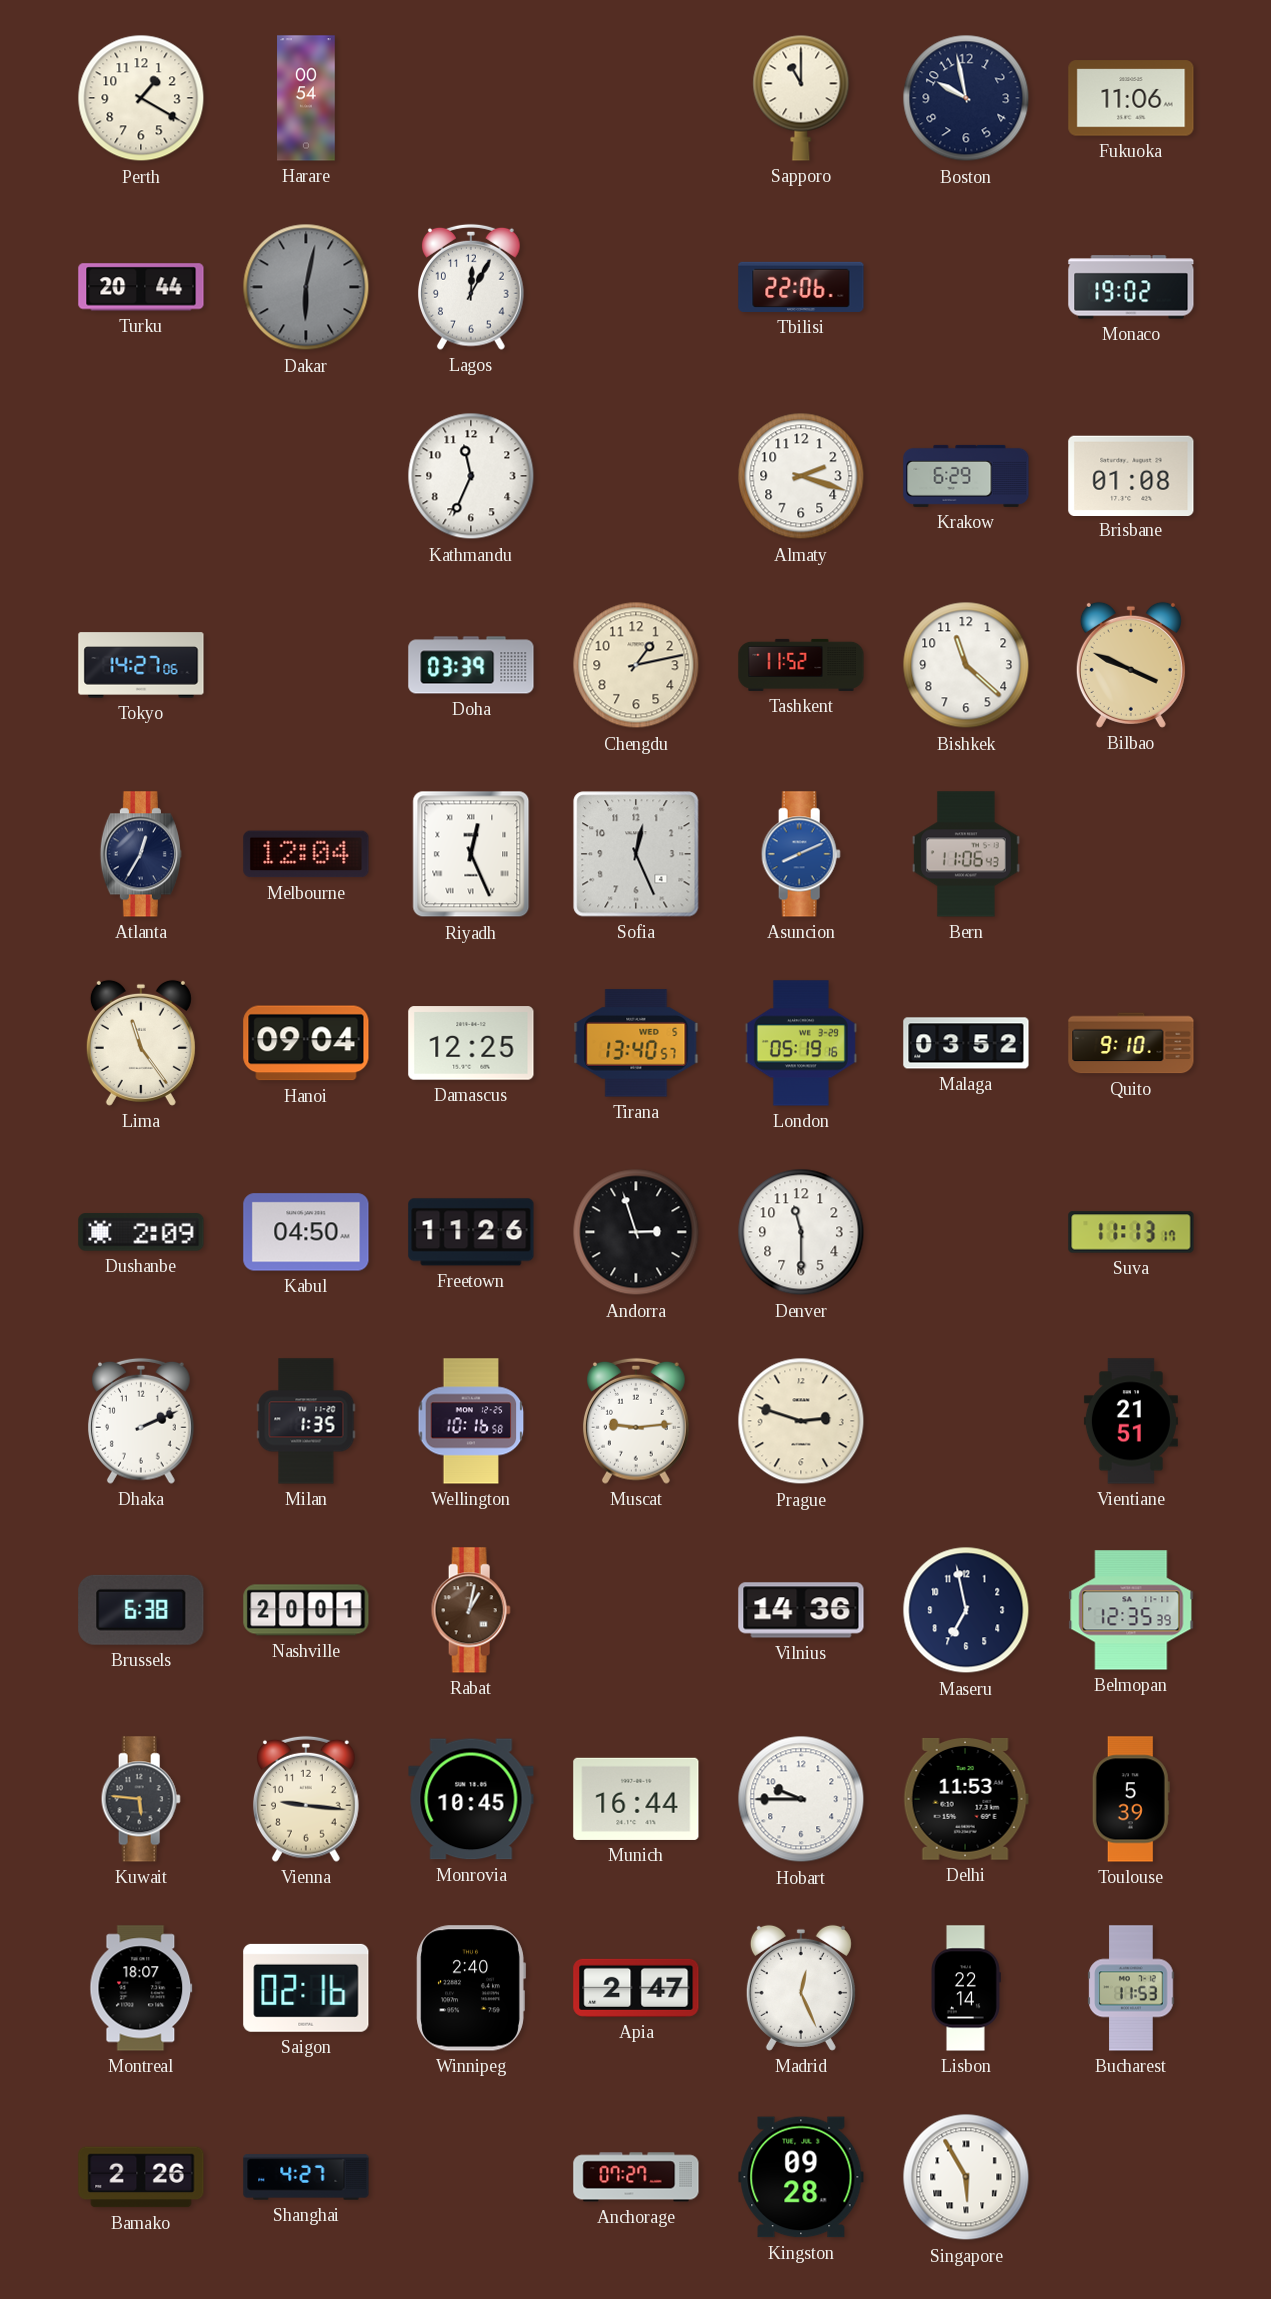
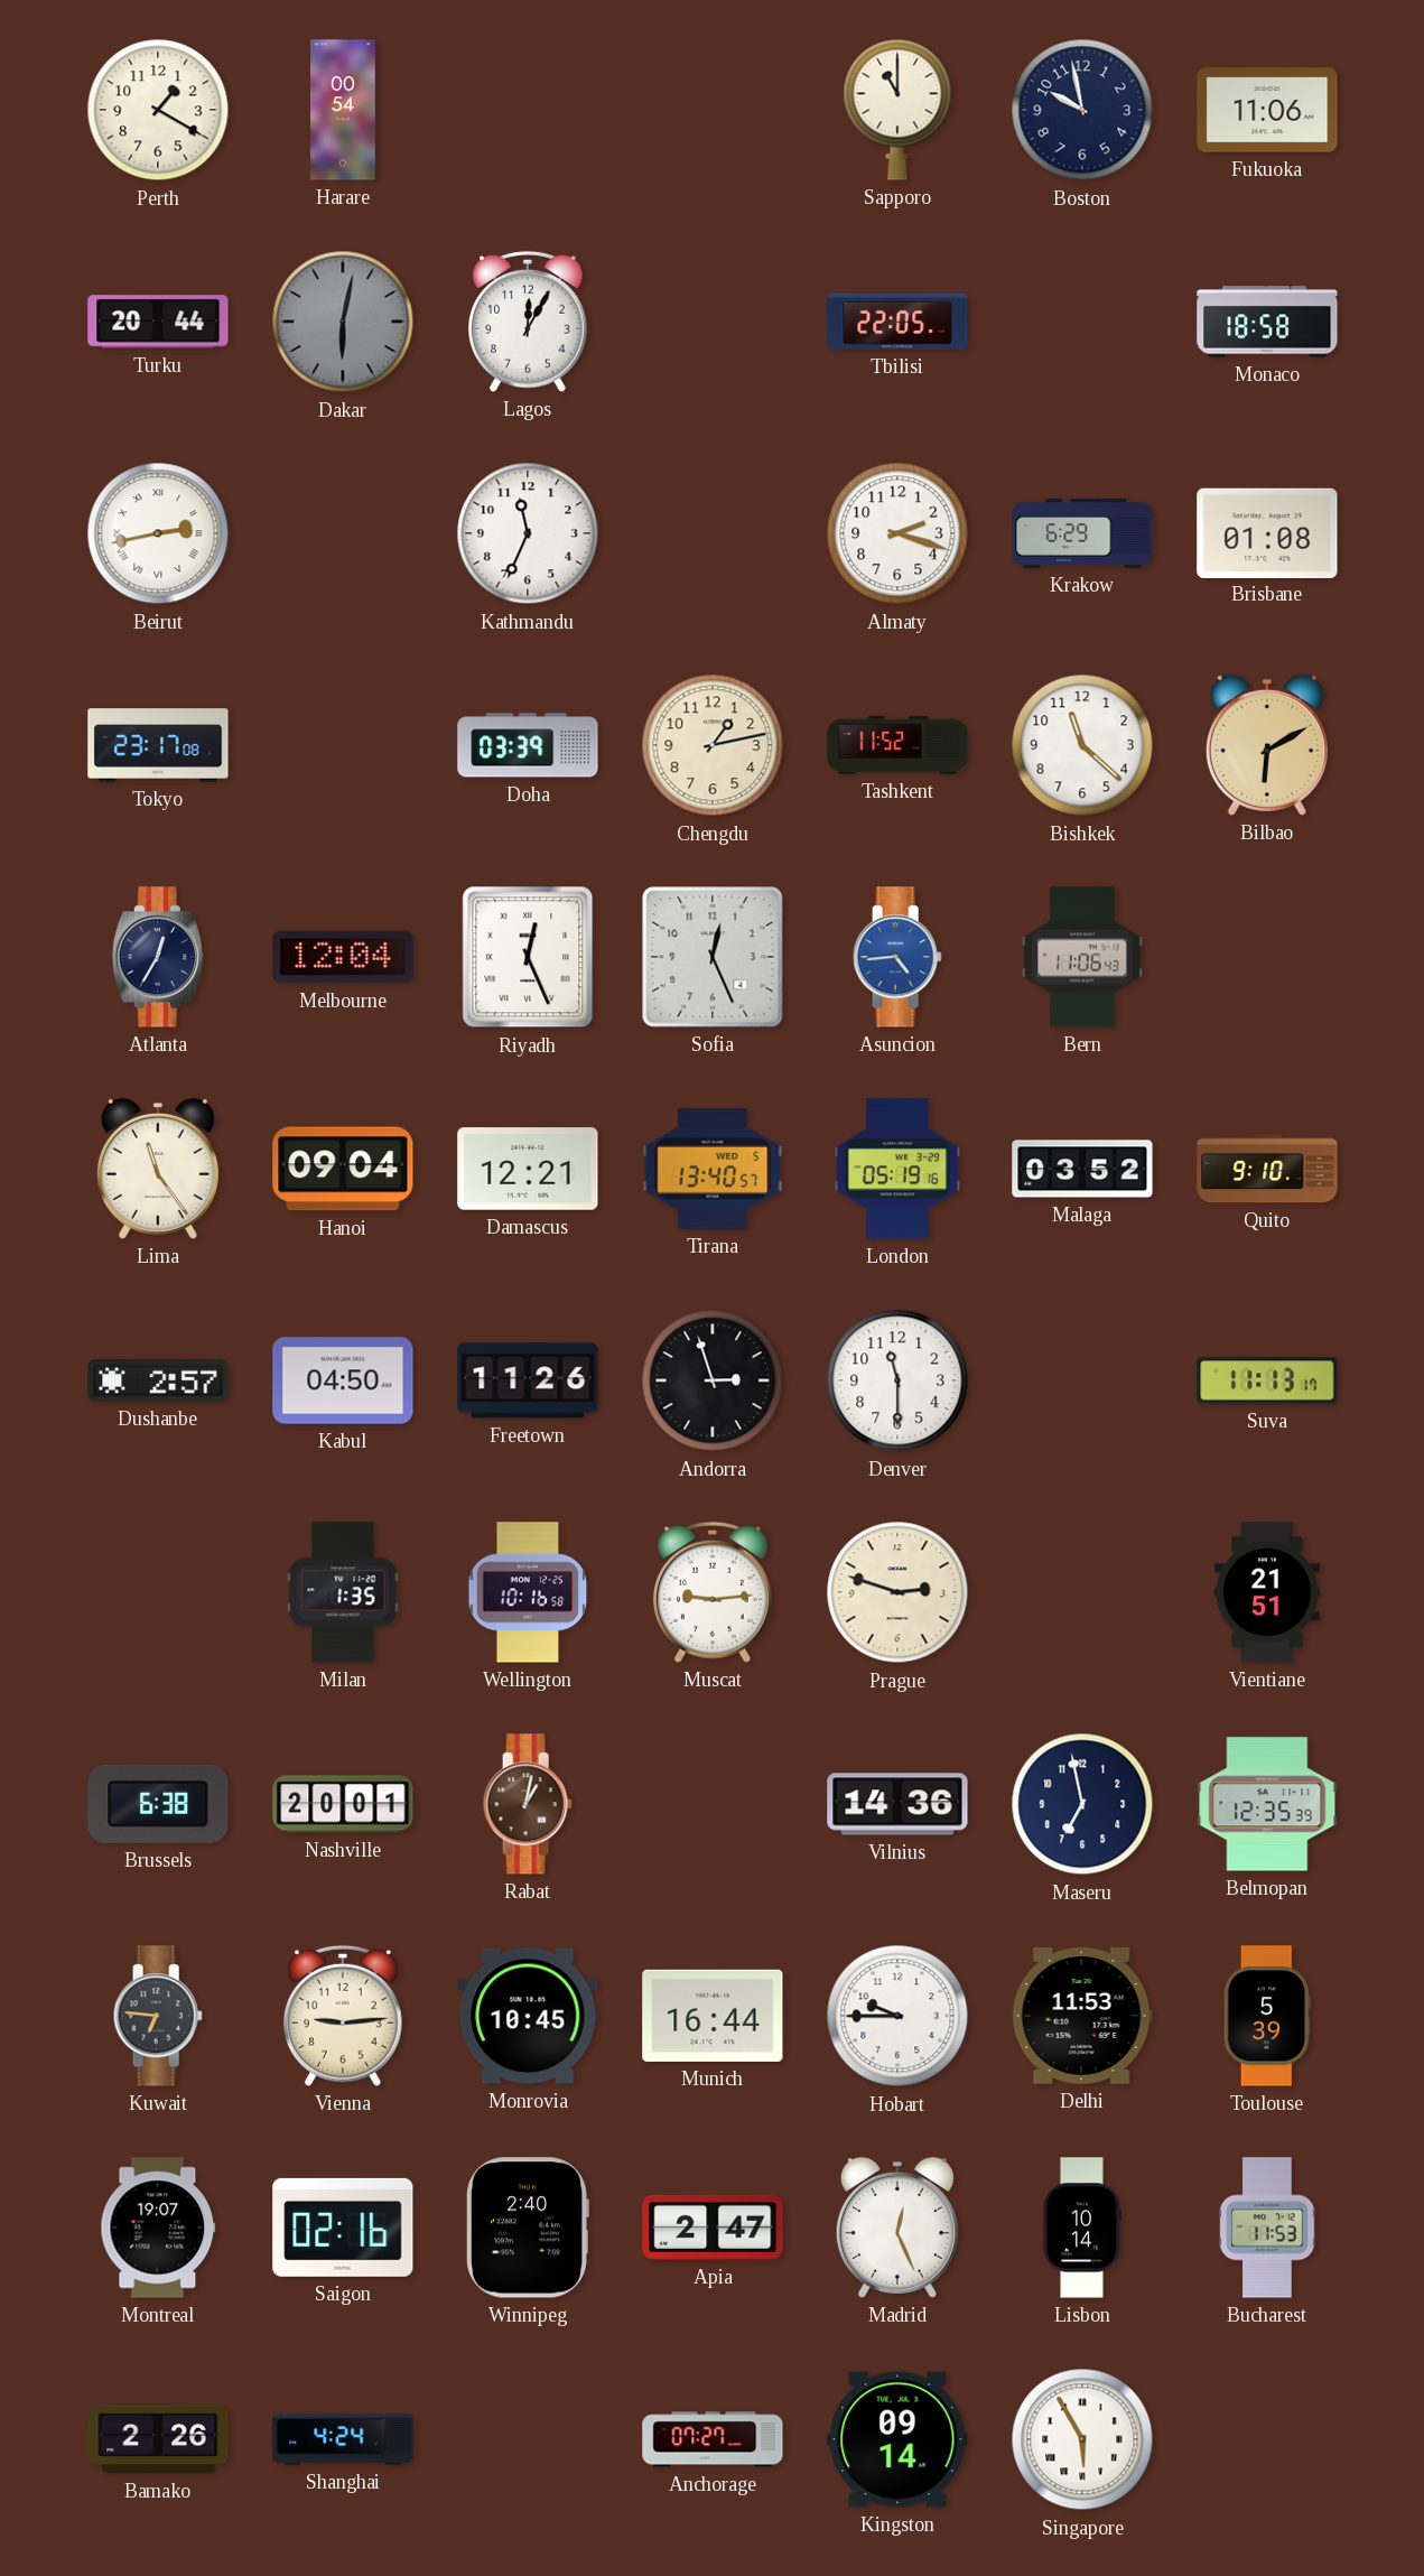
Tbilisi: 22:06 -> 22:05 (897, 322)
Monaco: 19:02 -> 18:58 (1267, 322)
Beirut: none -> 2:43 (158, 533)
Tokyo: 14:27 -> 23:17 (158, 745)
Bilbao: 3:49 -> 6:10 (1267, 745)
Asuncion: 8:11 -> 4:44 (897, 957)
Damascus: 12:25 -> 12:21 (528, 1169)
Dushanbe: 2:09 -> 2:57 (158, 1380)
Dhaka: 2:11 -> none (142, 1421)
Kuwait: 5:46 -> 6:46 (158, 2016)
Vienna: 9:16 -> 9:14 (344, 2016)
Montreal: 18:07 -> 19:07 (158, 2228)
Lisbon: 22:14 -> 10:14 (1082, 2228)
Shanghai: 4:27 -> 4:24 (343, 2439)
Kingston: 09:28 -> 09:14 (897, 2439)
